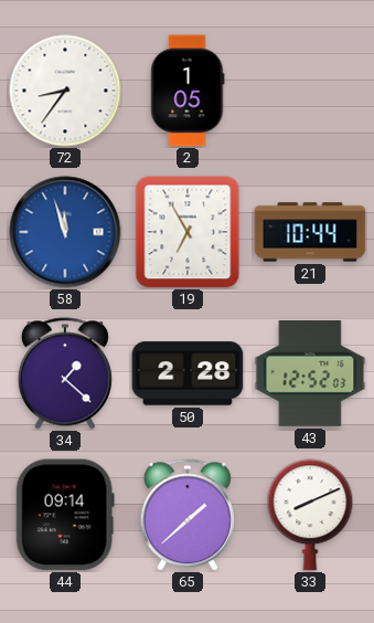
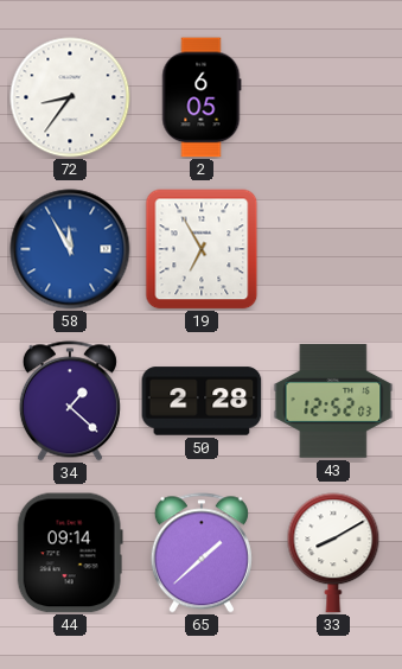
2: 1:05 -> 6:05 (202, 97)
58: 11:57 -> 11:55 (70, 249)
21: 10:44 -> none (310, 232)
33: 8:11 -> 8:10 (333, 553)
